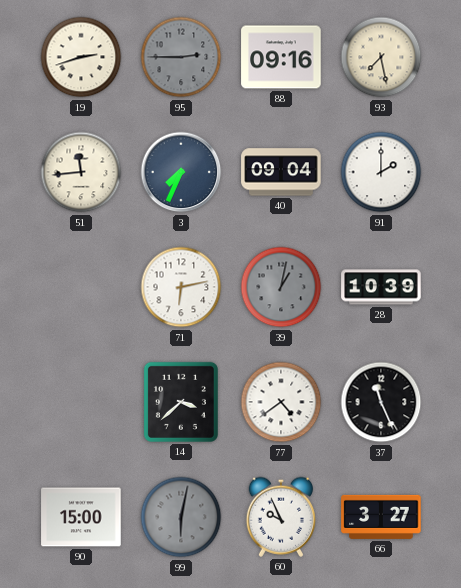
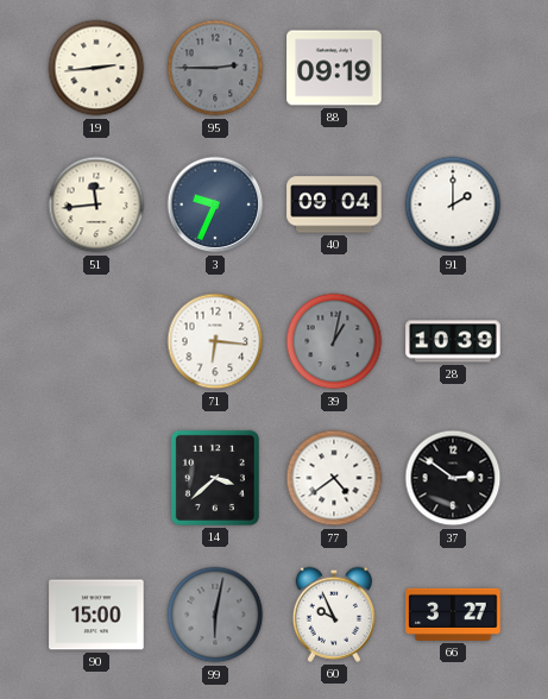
19: 2:42 -> 2:44 (96, 68)
88: 09:16 -> 09:19 (334, 68)
93: 7:28 -> none (381, 57)
3: 7:34 -> 9:34 (215, 204)
71: 6:13 -> 6:16 (215, 341)
37: 11:26 -> 2:51 (453, 478)
